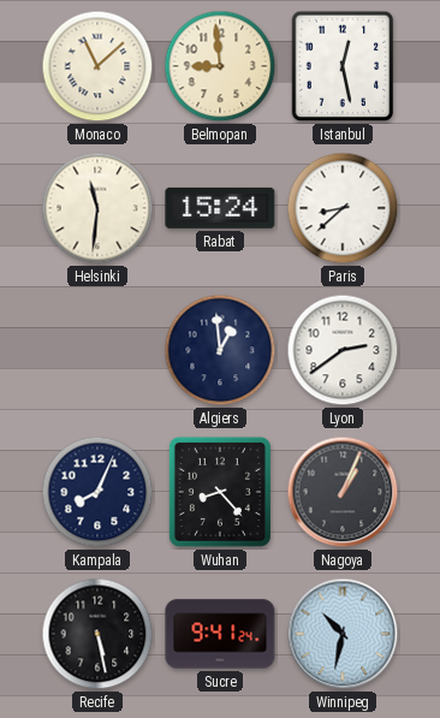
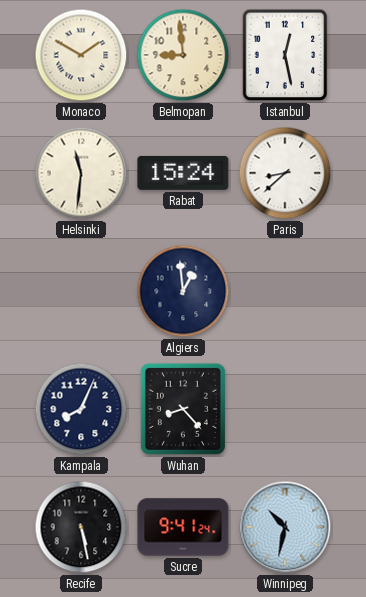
Monaco: 11:08 -> 1:50 (81, 55)
Lyon: 2:39 -> none (343, 350)
Nagoya: 1:04 -> none (343, 492)
